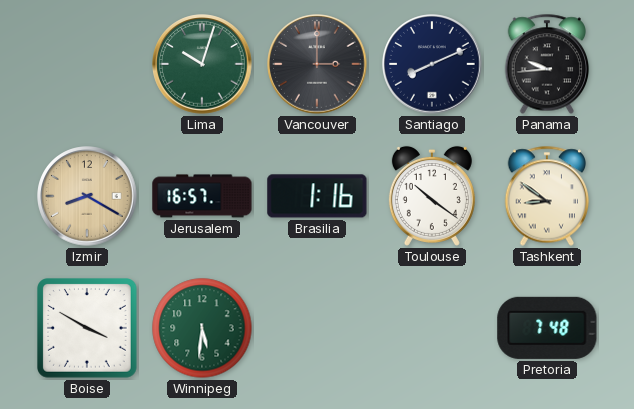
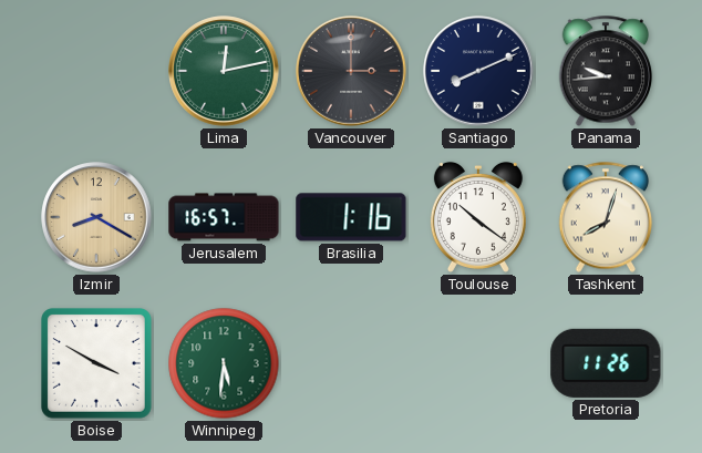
Lima: 10:03 -> 12:13 (224, 71)
Tashkent: 8:51 -> 8:03 (606, 217)
Pretoria: 7:48 -> 11:26 (606, 363)
